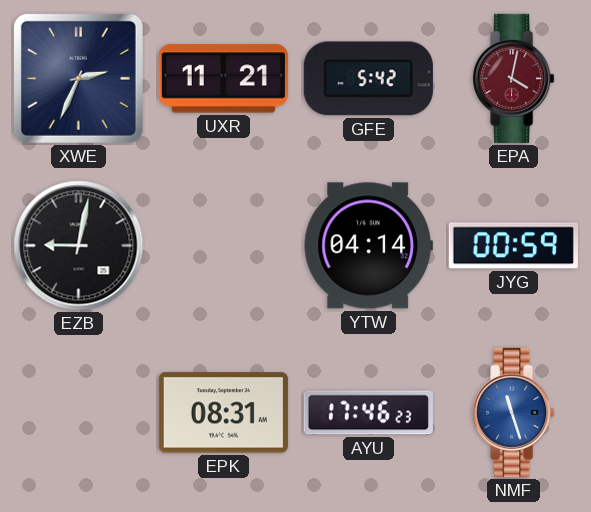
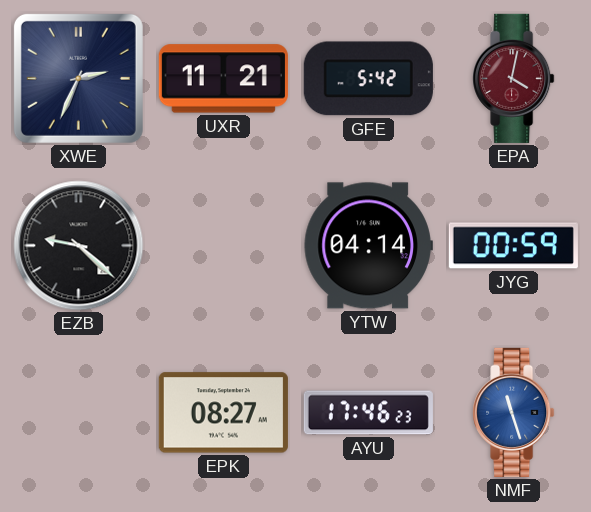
EZB: 9:02 -> 9:22 (79, 246)
EPK: 08:31 -> 08:27 (223, 413)
